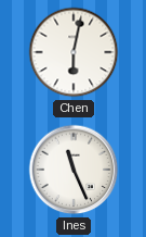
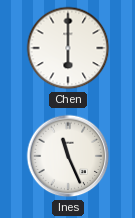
Chen: 6:02 -> 6:00 (68, 48)
